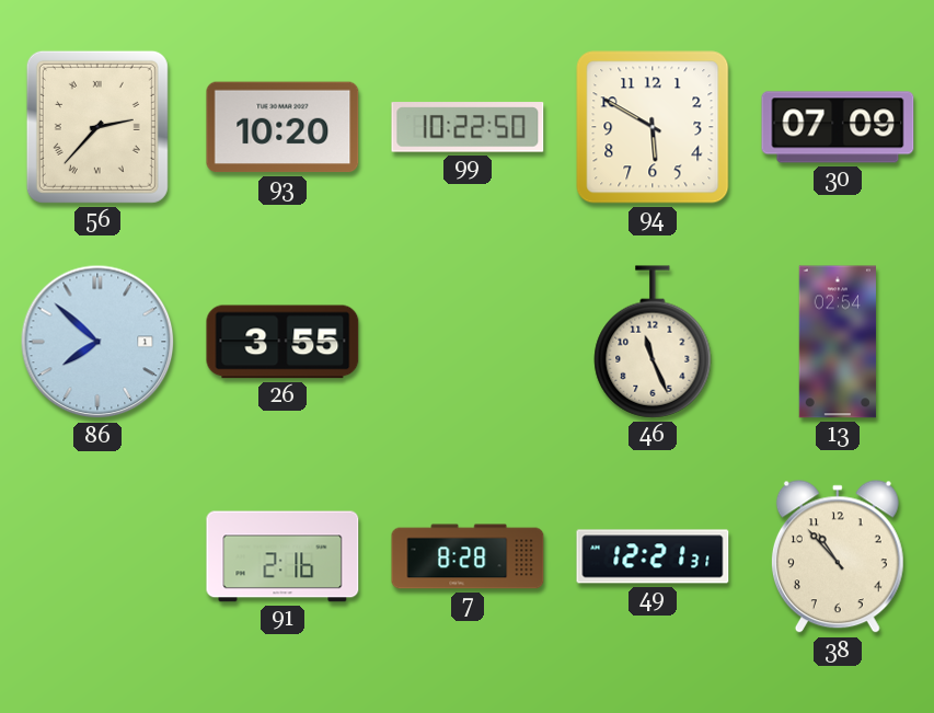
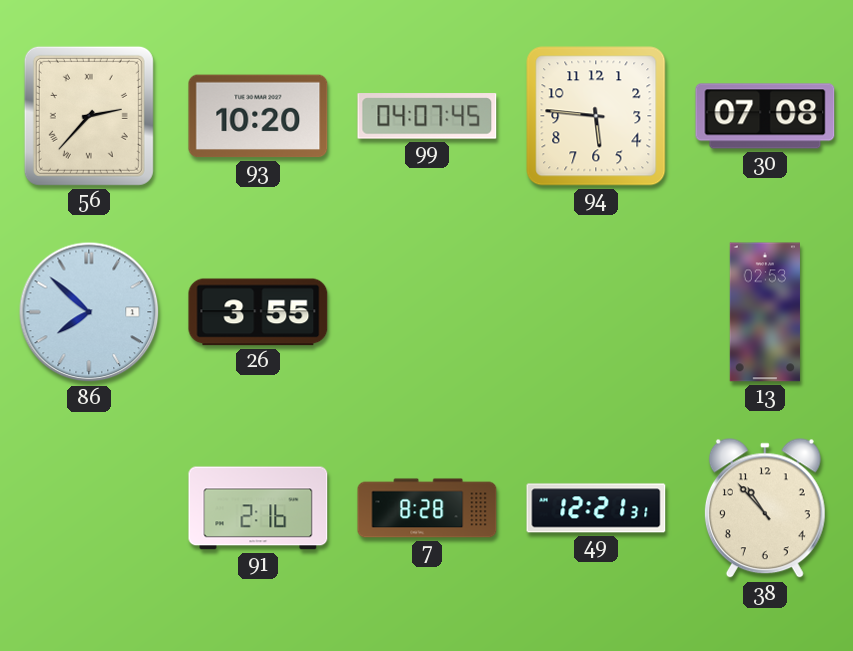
99: 10:22 -> 04:07 (427, 116)
94: 5:50 -> 5:46 (596, 116)
30: 07:09 -> 07:08 (765, 116)
46: 11:26 -> none (653, 342)
13: 02:54 -> 02:53 (765, 312)
